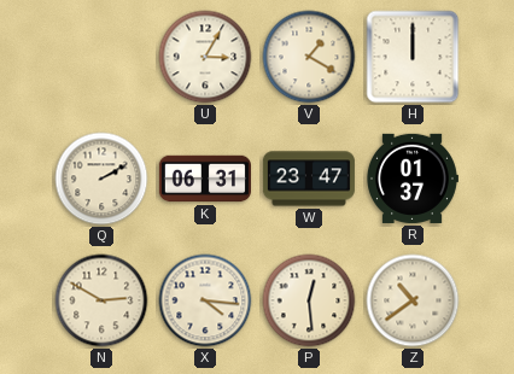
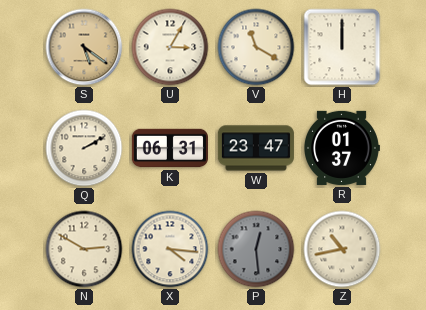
S: none -> 5:21 (84, 47)
V: 1:20 -> 11:20 (256, 47)
P dial: cream -> grey (256, 249)
Z: 10:39 -> 10:43 (342, 249)
